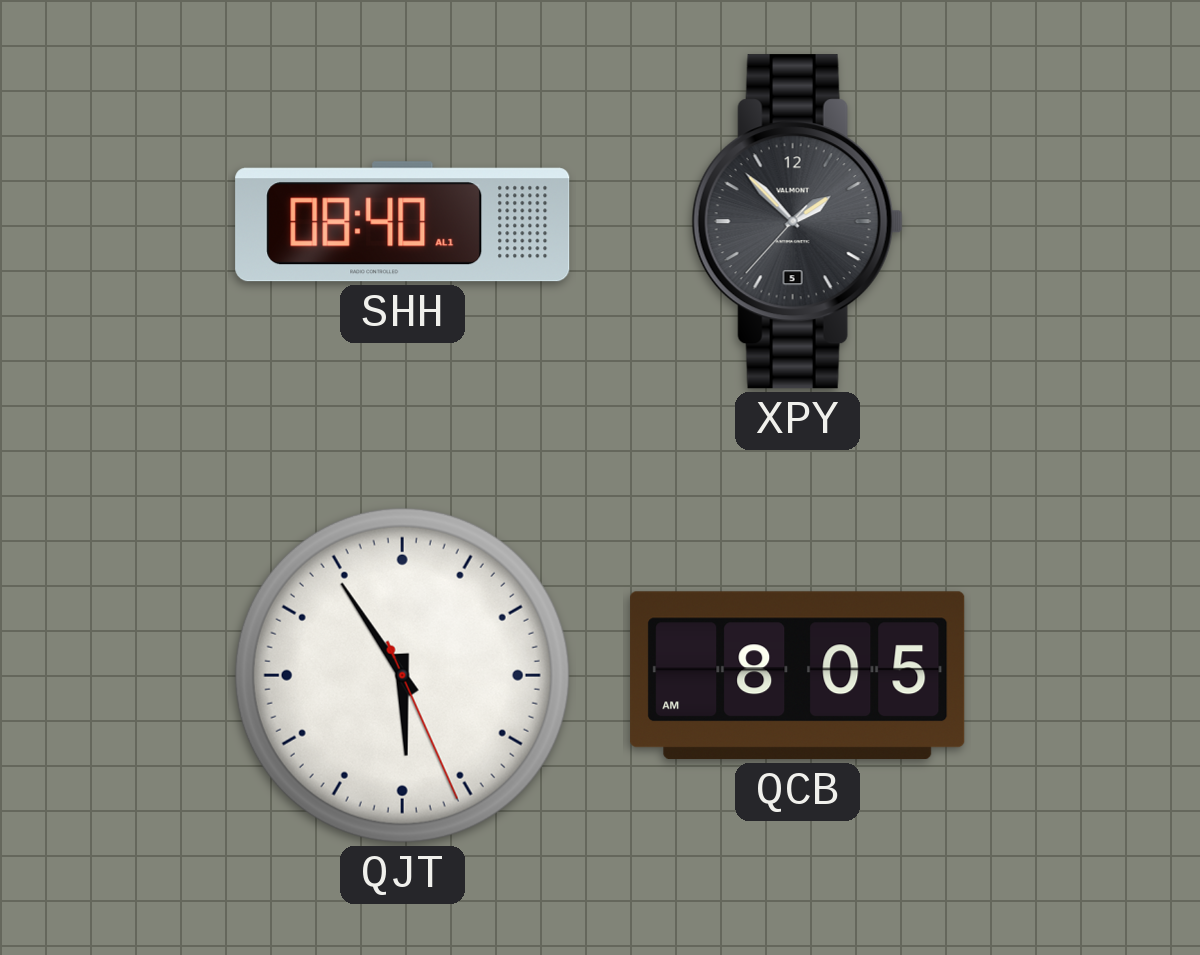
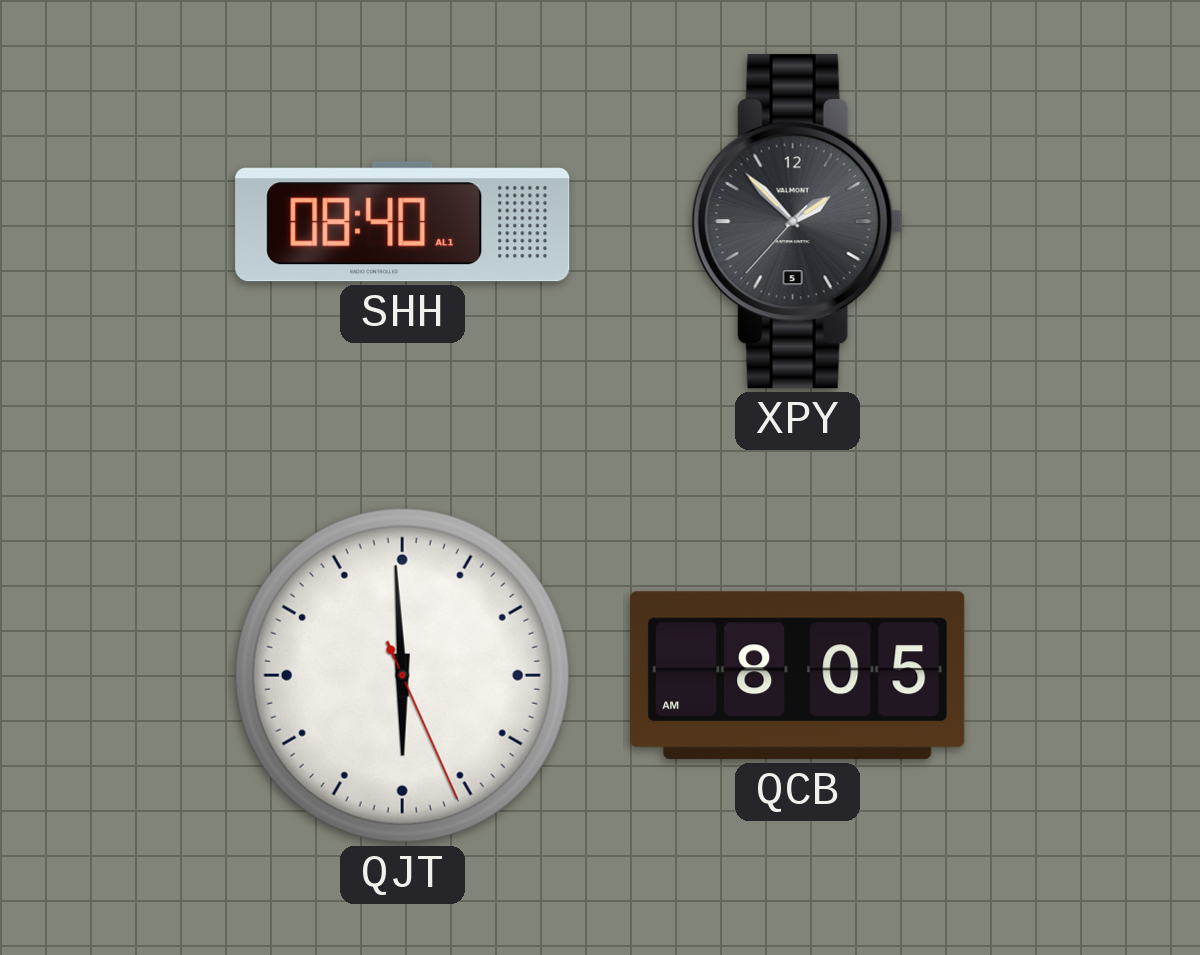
QJT: 5:54 -> 5:59 (402, 675)
